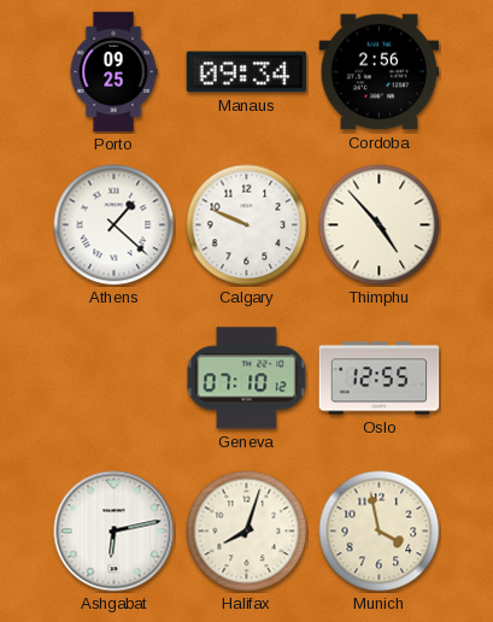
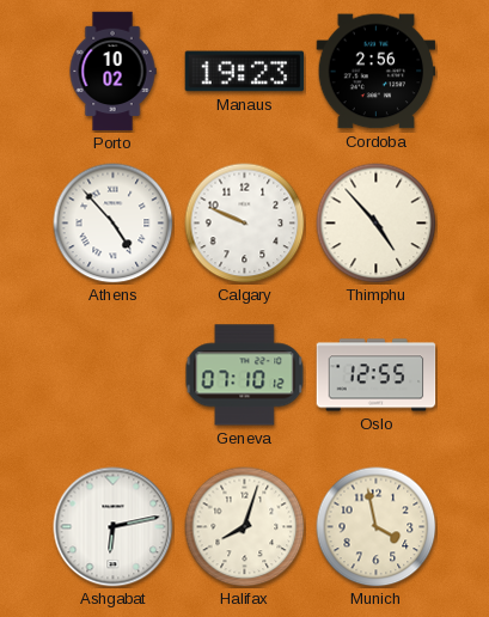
Porto: 09:25 -> 10:02 (112, 72)
Manaus: 09:34 -> 19:23 (245, 72)
Athens: 1:22 -> 4:53 (114, 224)
